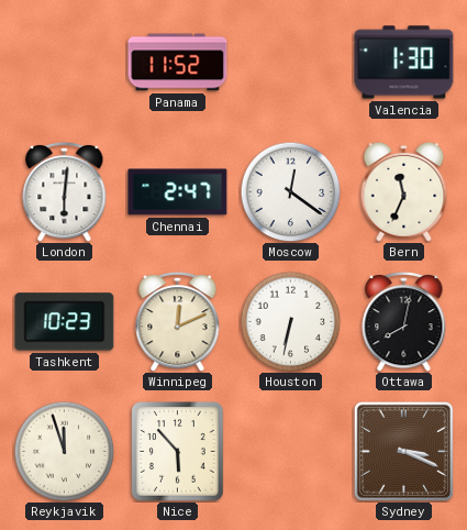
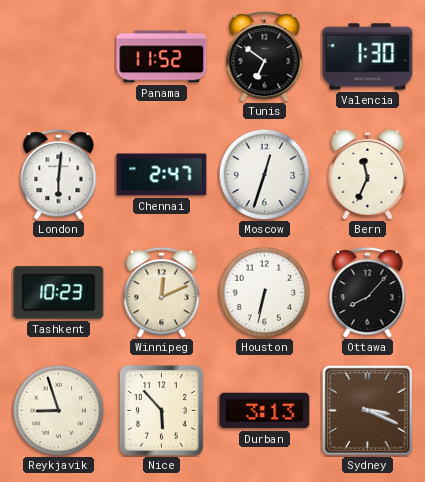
Tunis: none -> 6:51 (265, 57)
Moscow: 12:21 -> 12:33 (264, 174)
Ottawa: 8:02 -> 8:07 (368, 293)
Reykjavik: 11:57 -> 8:57 (58, 410)
Durban: none -> 3:13 (265, 411)
